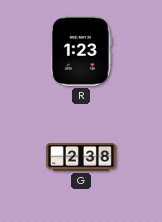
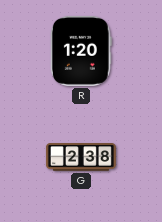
R: 1:23 -> 1:20 (81, 51)
